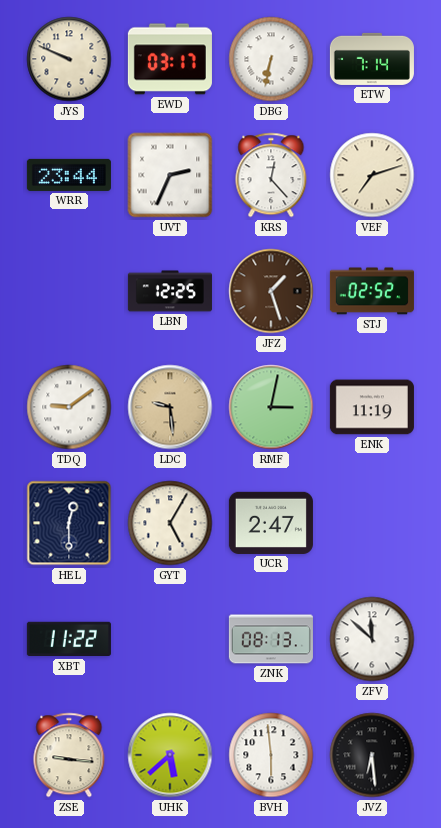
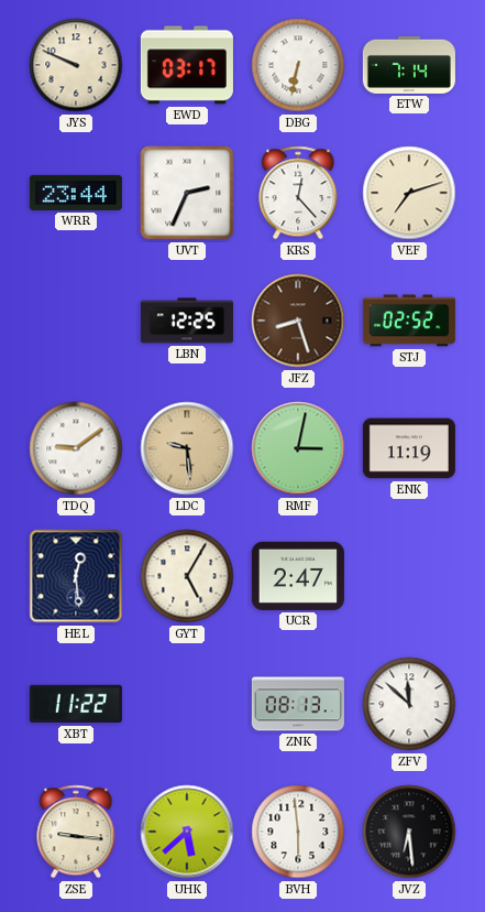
JFZ: 1:27 -> 8:27 (298, 321)
HEL: 12:30 -> 12:29 (76, 576)
